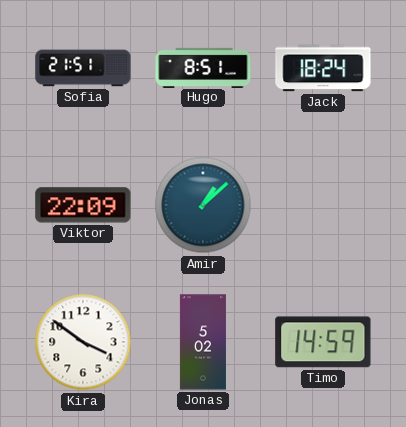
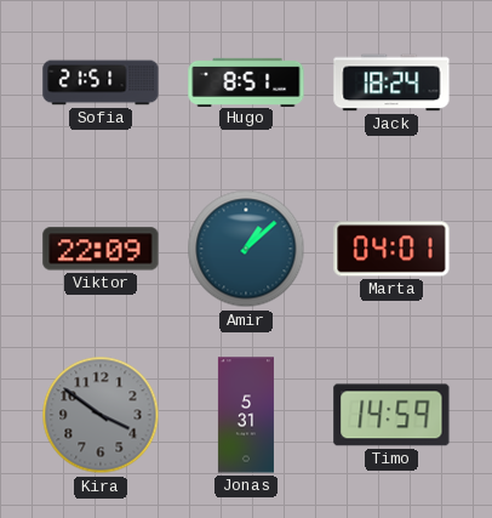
Marta: none -> 04:01 (391, 249)
Kira dial: white -> grey (101, 415)
Jonas: 5:02 -> 5:31 (246, 415)
